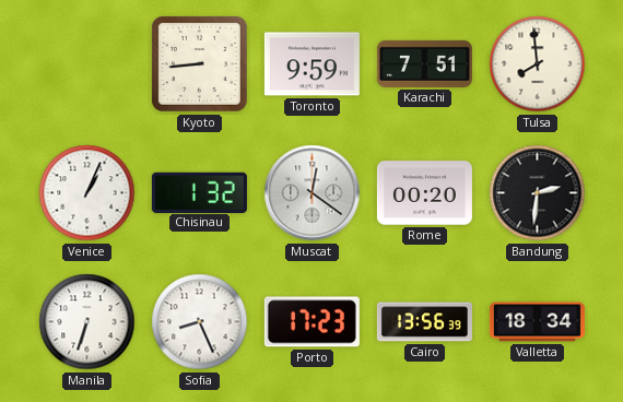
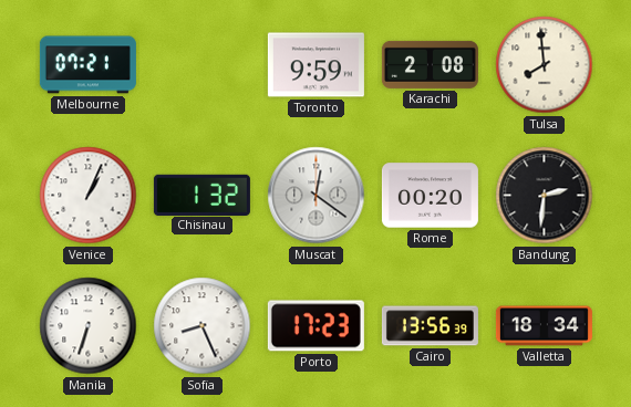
Melbourne: none -> 07:21 (87, 65)
Kyoto: 8:44 -> none (199, 63)
Karachi: 7:51 -> 2:08 (430, 64)
